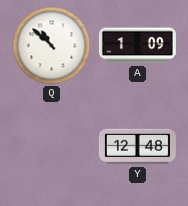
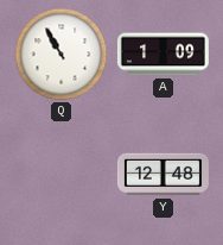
Q: 10:52 -> 10:55 (62, 55)
